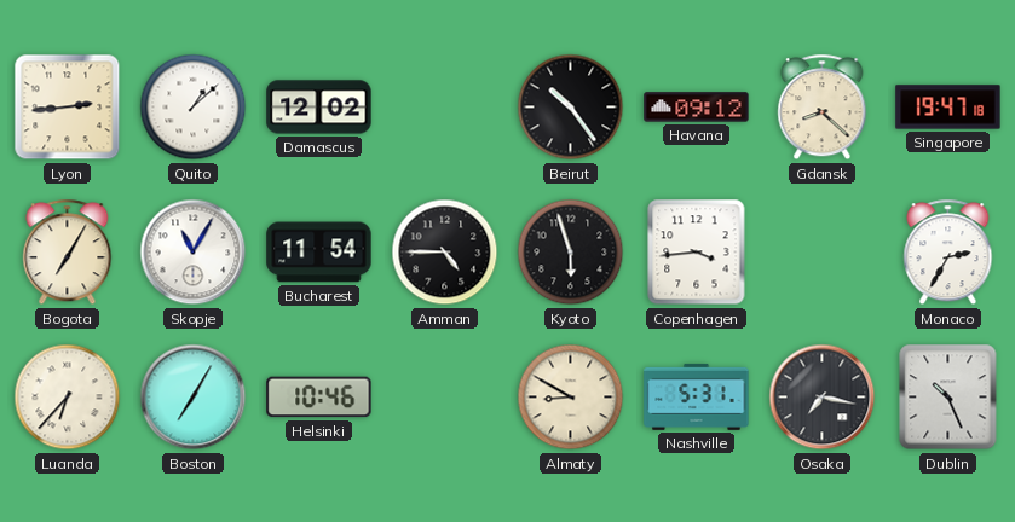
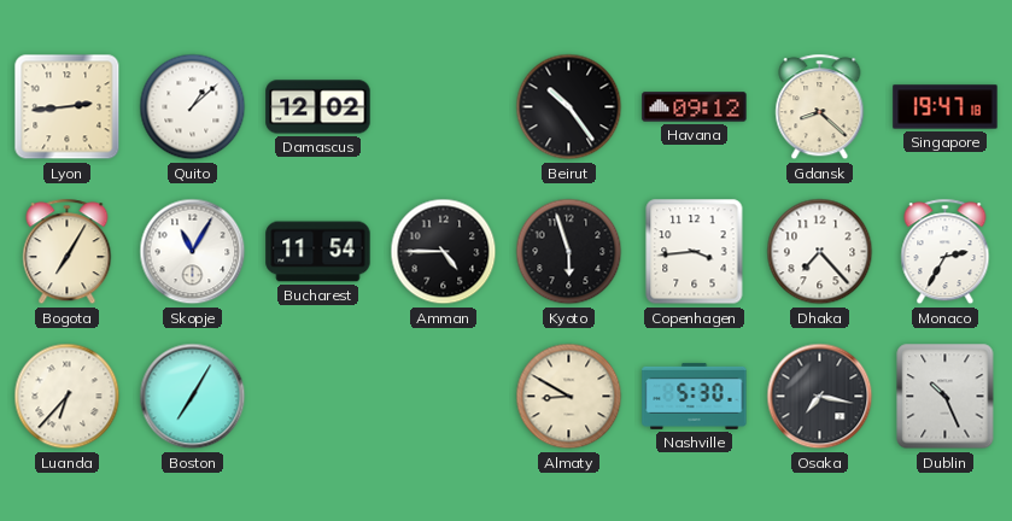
Dhaka: none -> 7:23 (820, 252)
Helsinki: 10:46 -> none (319, 398)
Nashville: 5:31 -> 5:30 (695, 396)
